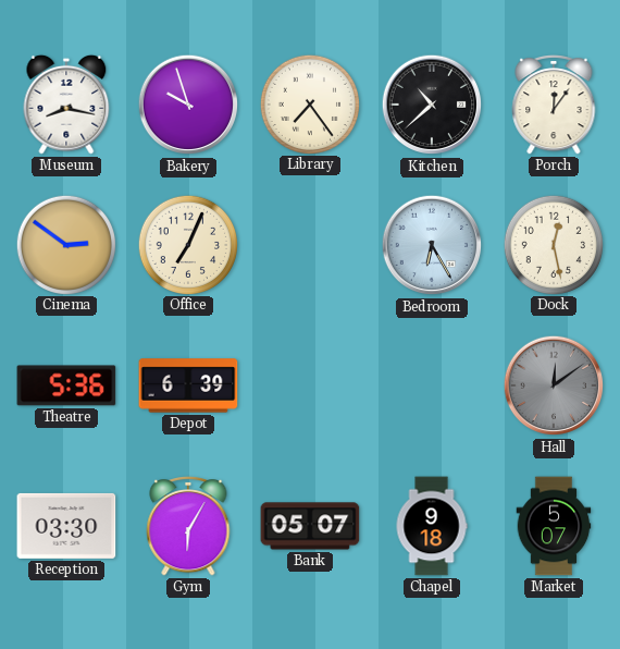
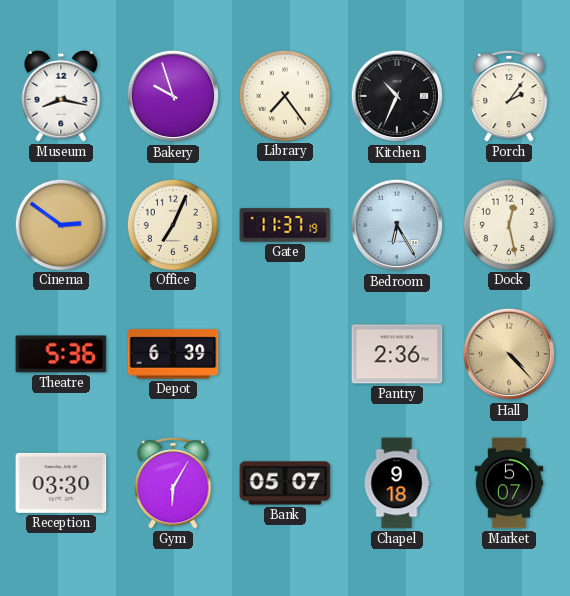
Kitchen: 10:38 -> 10:34 (397, 96)
Porch: 12:06 -> 2:06 (509, 97)
Gate: none -> 11:37 (285, 225)
Pantry: none -> 2:36 (397, 354)
Hall: 12:09 -> 4:23 (509, 354)
Hall dial: grey -> champagne (509, 354)
